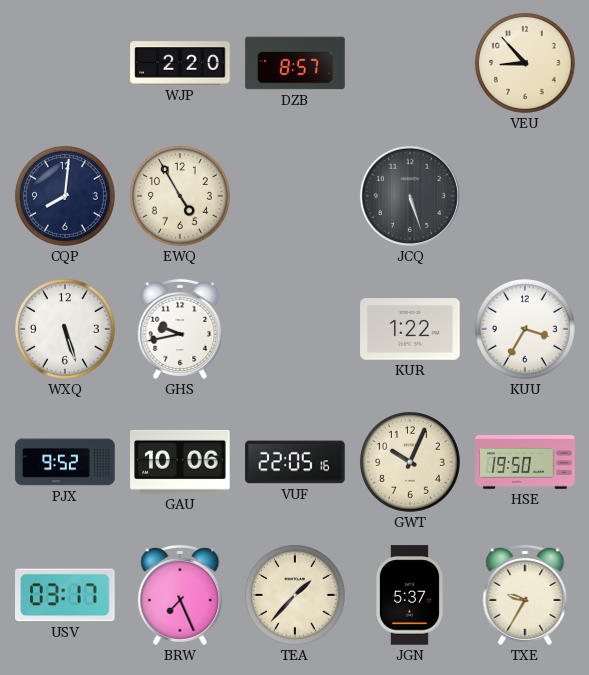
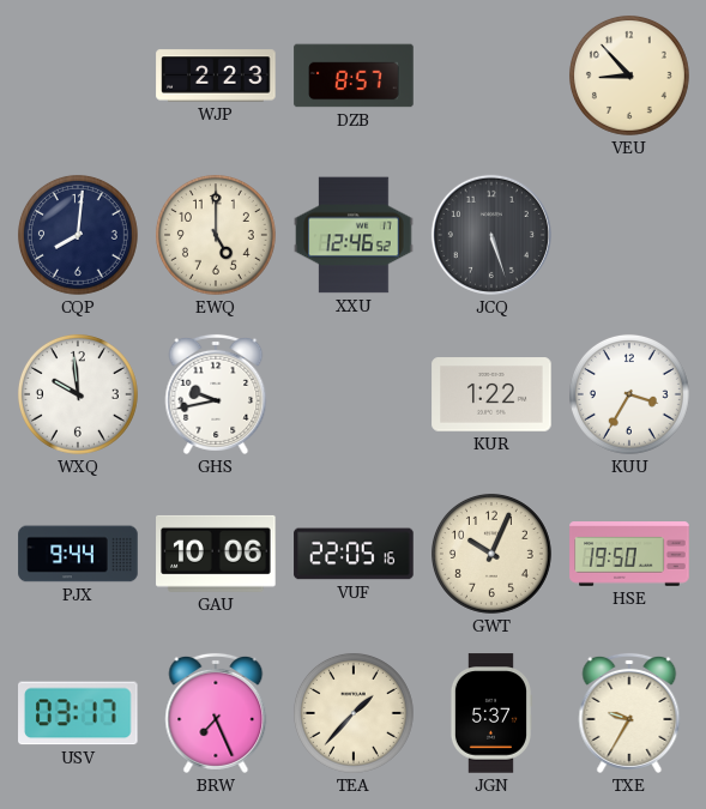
WJP: 2:20 -> 2:23 (216, 76)
EWQ: 4:55 -> 5:00 (216, 235)
XXU: none -> 12:46 (354, 235)
WXQ: 5:27 -> 9:59 (78, 394)
PJX: 9:52 -> 9:44 (78, 554)
